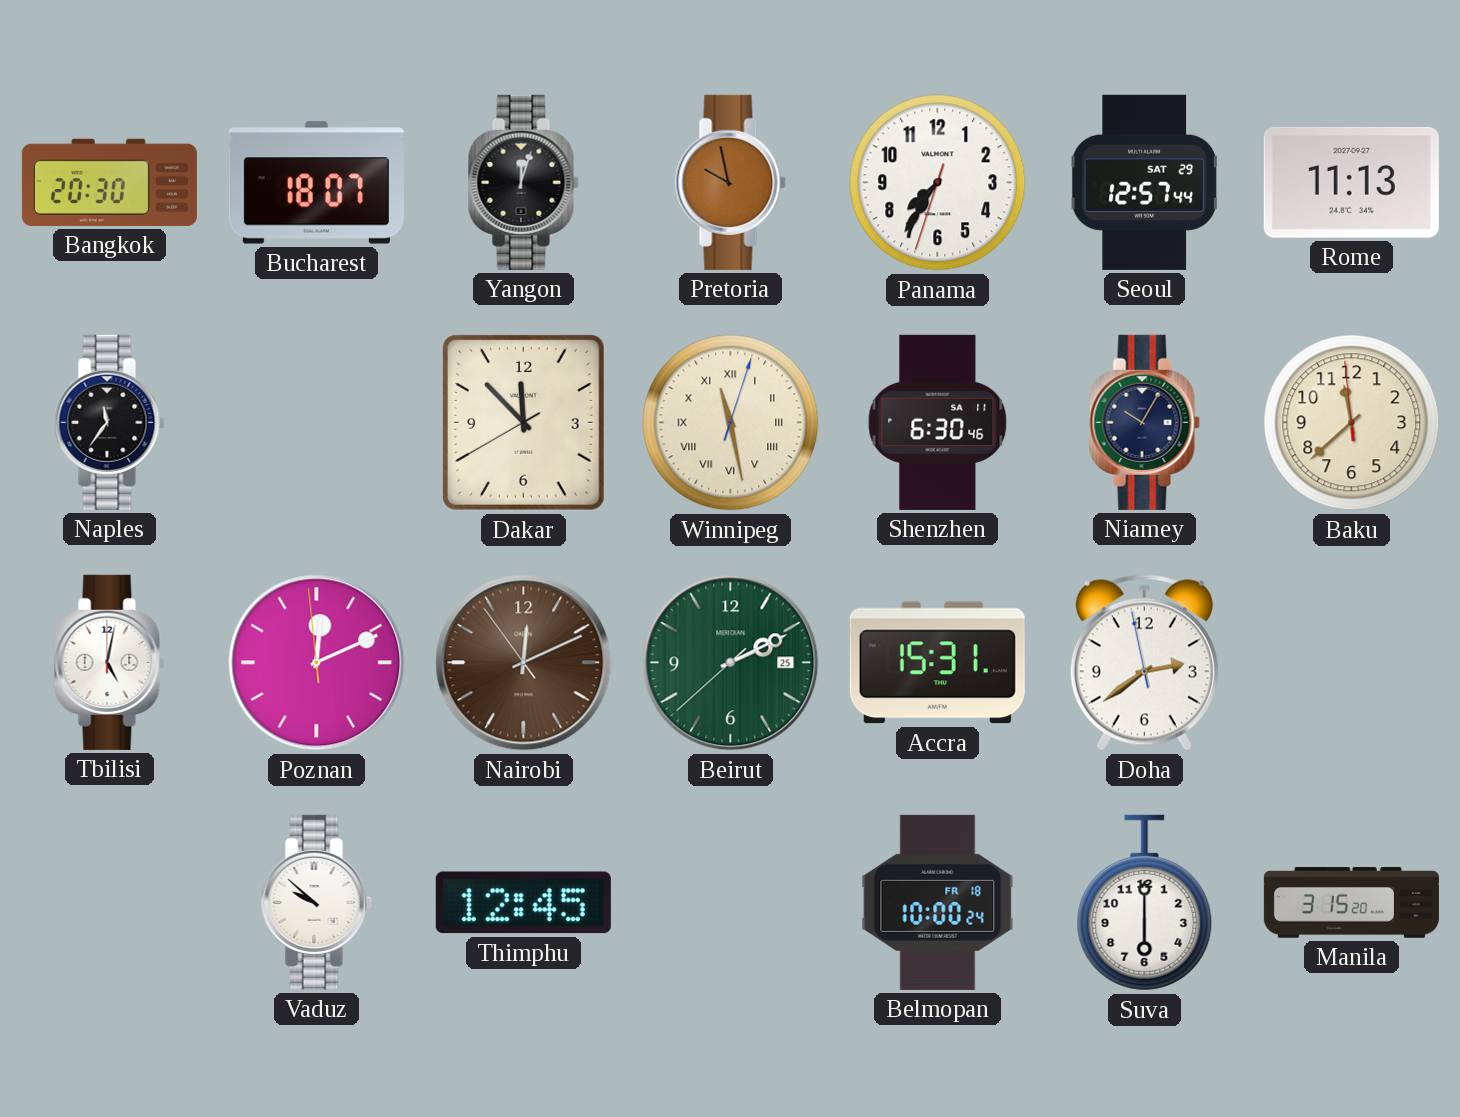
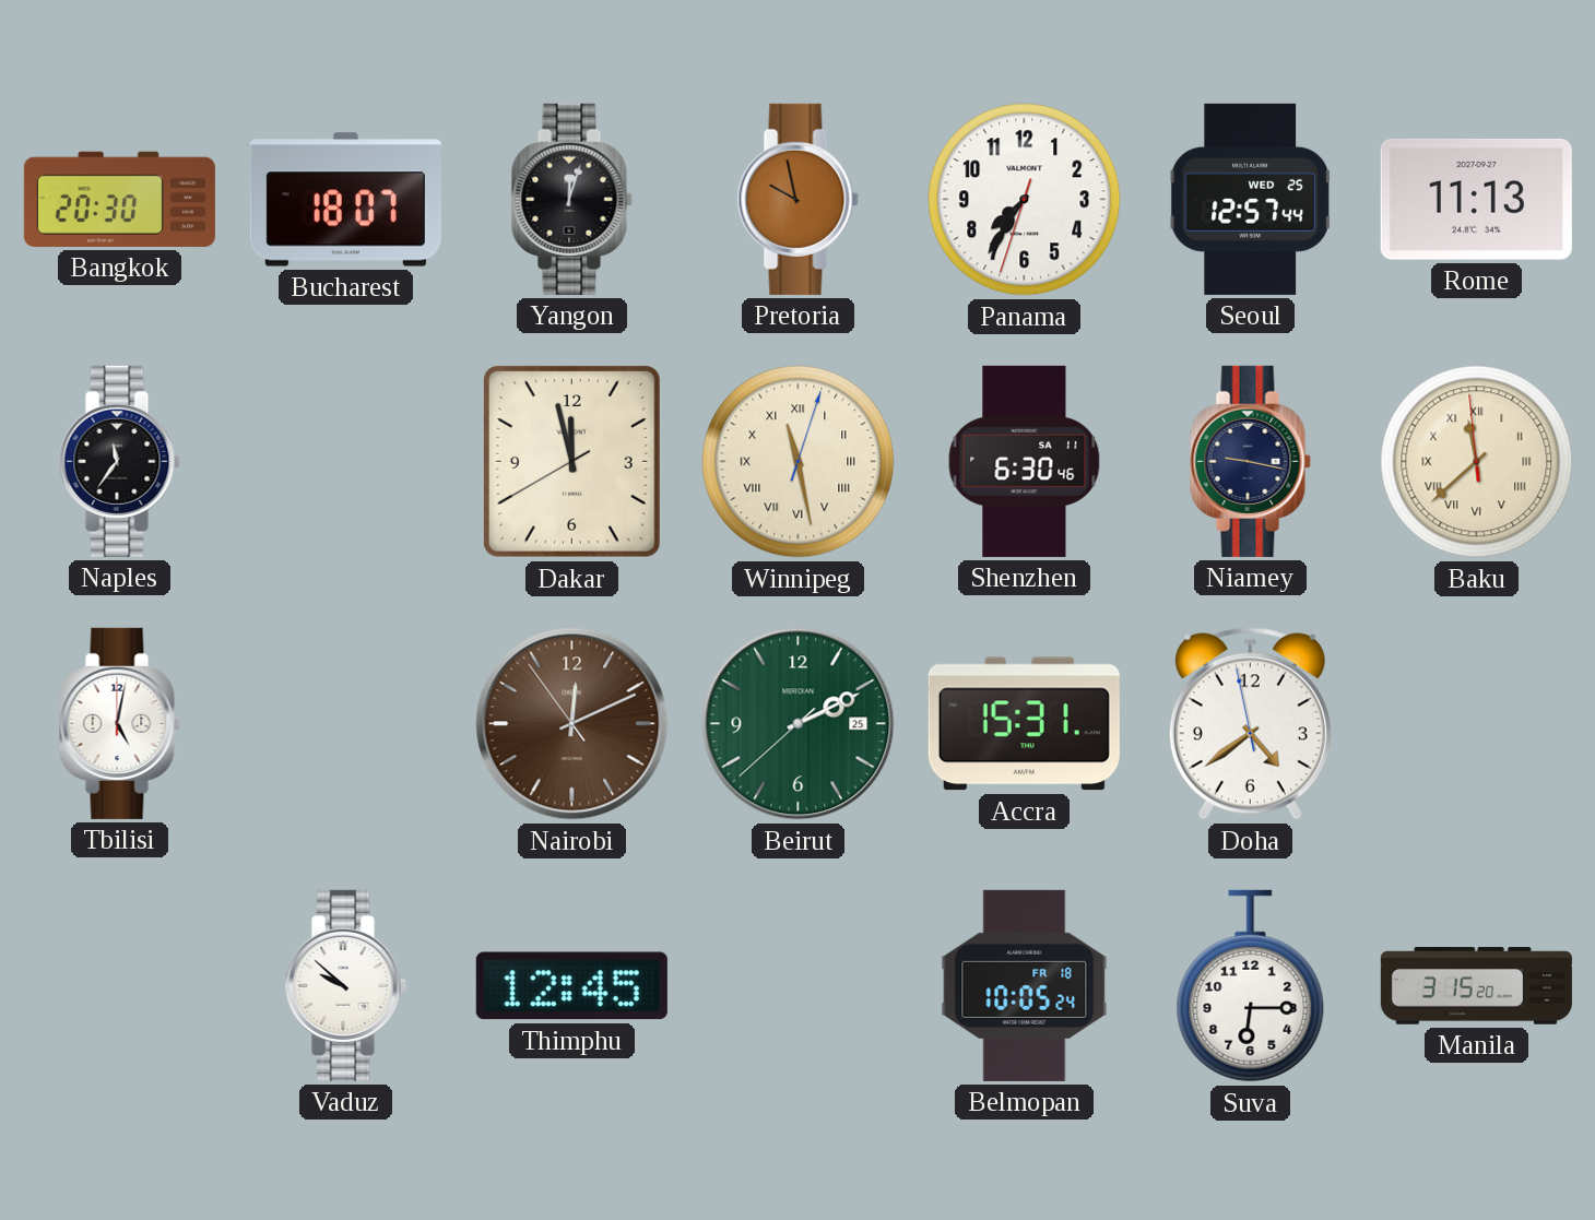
Seoul date: SAT 29 -> WED 25 (1250, 199)
Dakar: 11:52 -> 11:57 (571, 461)
Niamey: 10:05 -> 9:17 (1250, 461)
Baku numerals: Arabic -> Roman (1477, 462)
Poznan: 12:10 -> none (317, 663)
Doha: 2:38 -> 4:38 (1250, 724)
Belmopan: 10:00 -> 10:05 (1025, 985)
Suva: 6:00 -> 6:15 (1251, 986)
